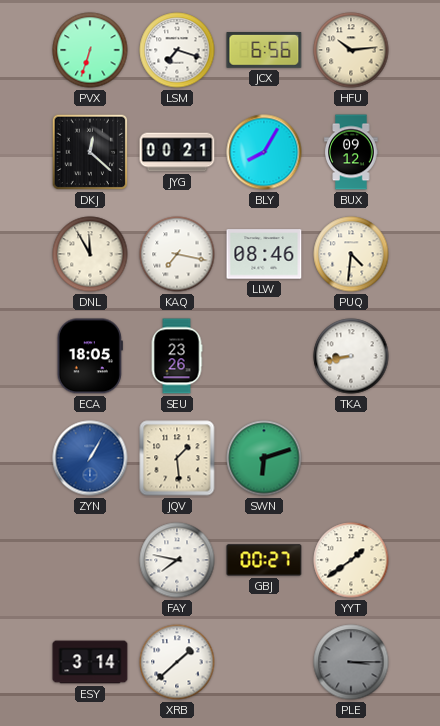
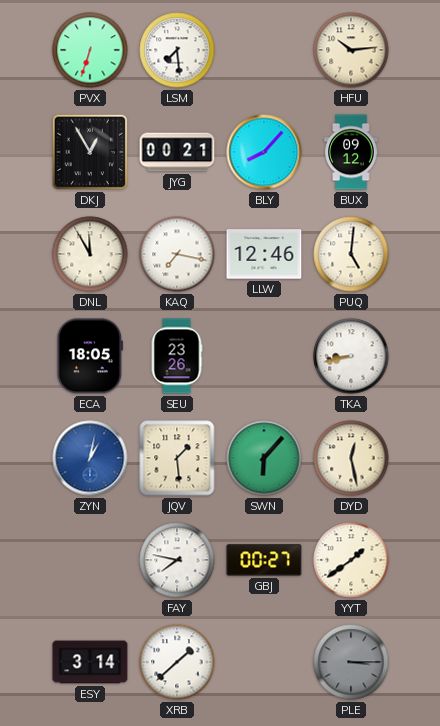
LSM: 7:18 -> 7:29 (177, 50)
JCX: 6:56 -> none (264, 51)
DKJ: 12:22 -> 12:55 (90, 152)
BLY: 8:05 -> 8:07 (264, 152)
LLW: 08:46 -> 12:46 (264, 254)
PUQ: 4:31 -> 5:01 (351, 254)
ZYN: 1:05 -> 1:02 (90, 458)
SWN: 6:12 -> 6:07 (264, 458)
DYD: none -> 12:28 (351, 458)
